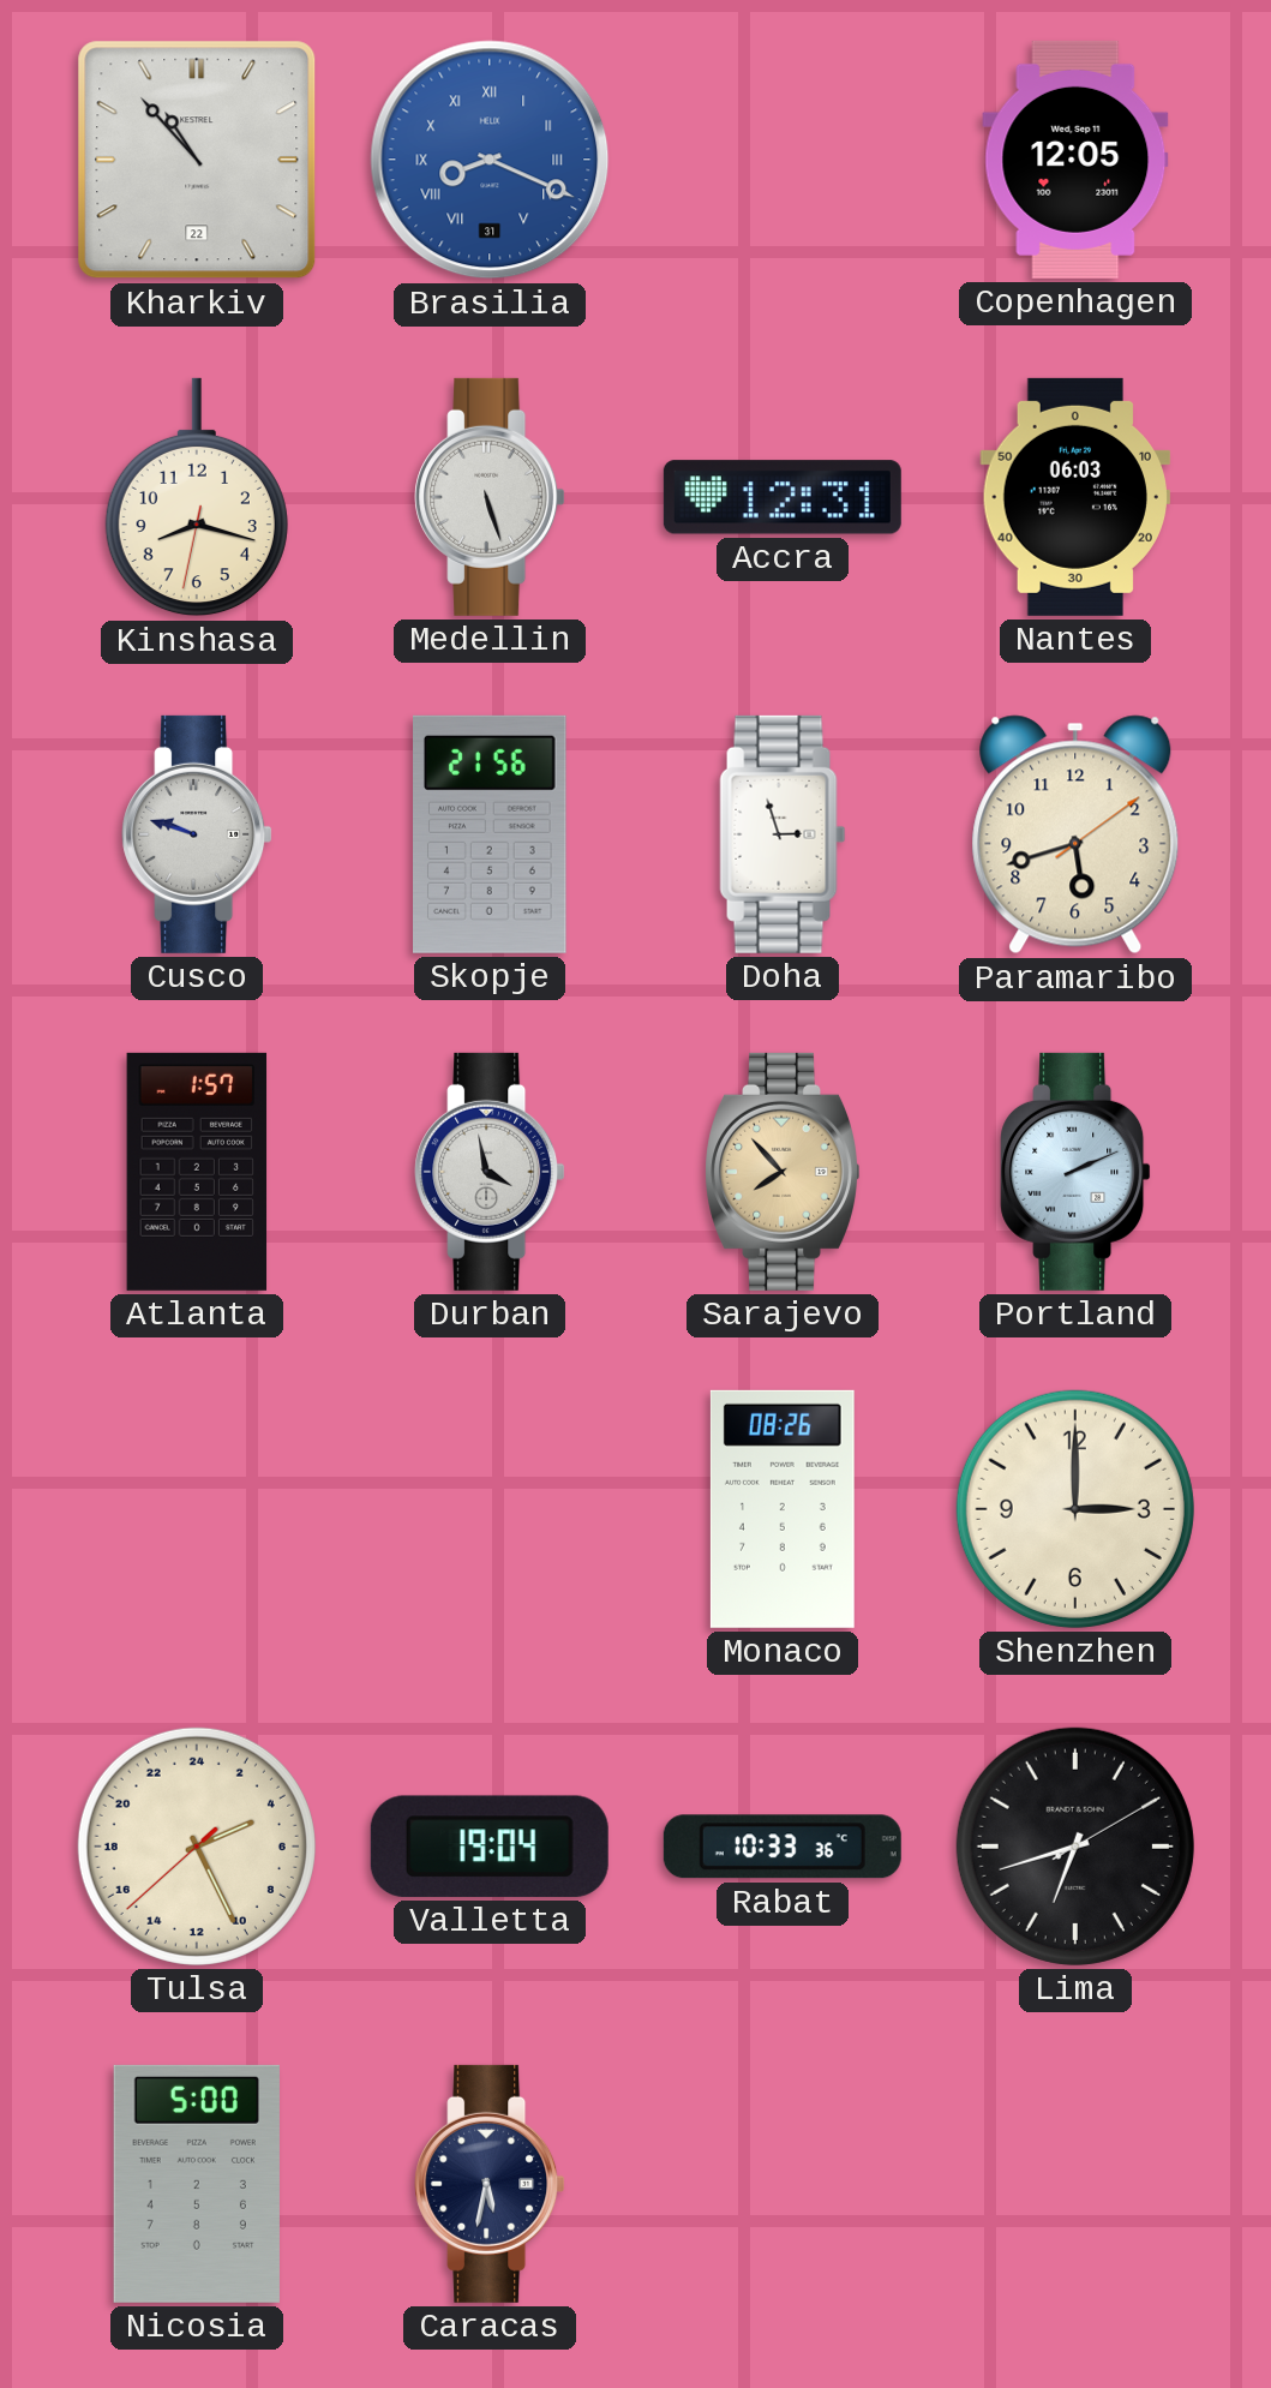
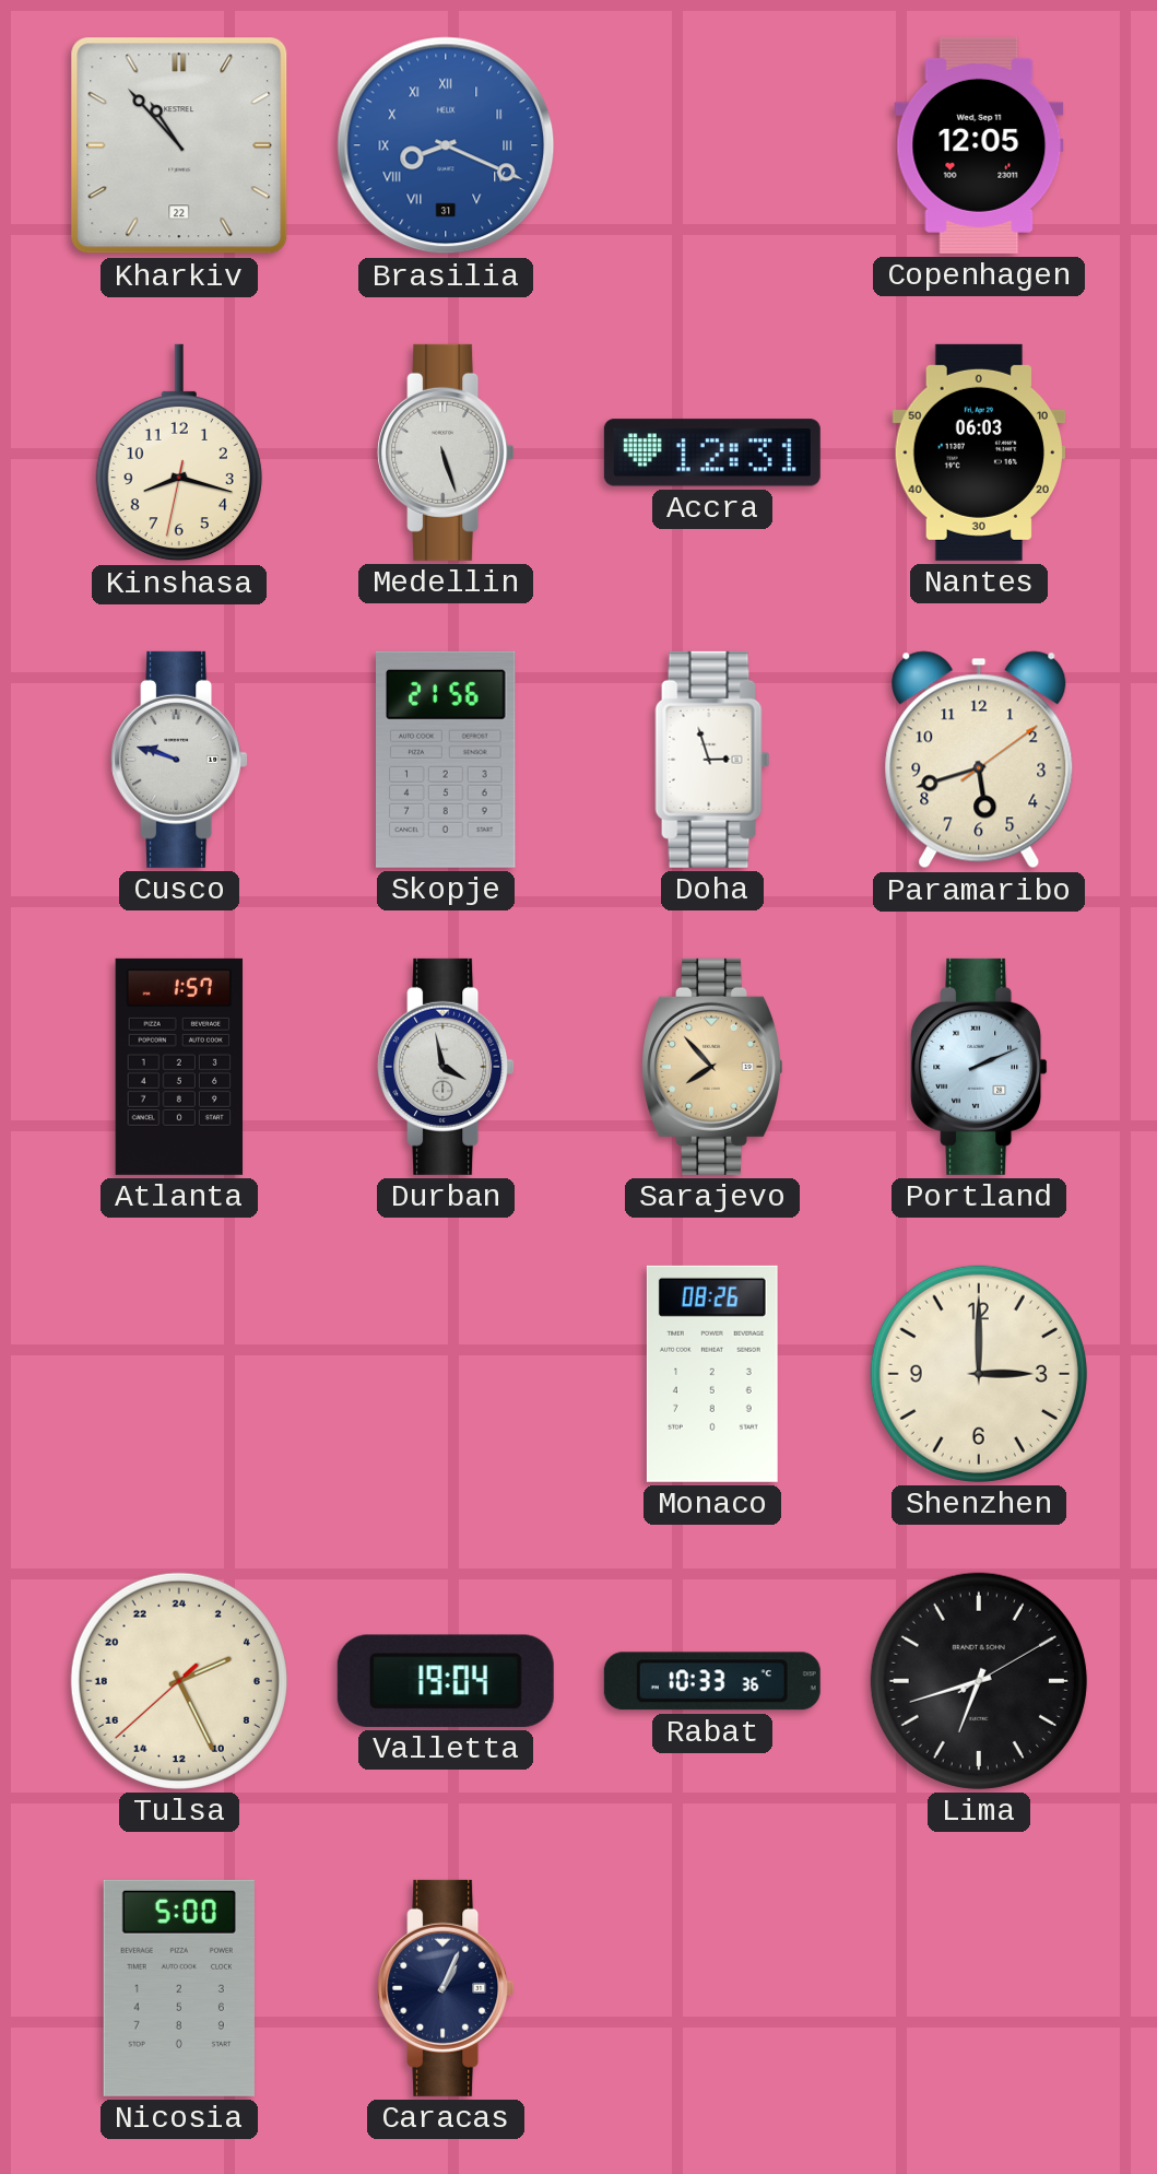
Caracas: 5:32 -> 1:04 (446, 1988)
